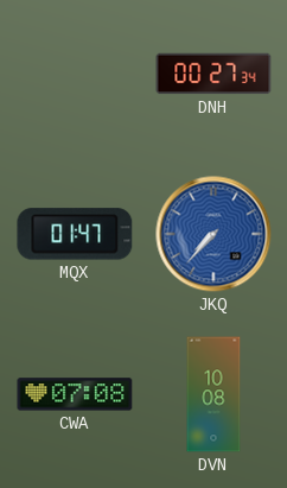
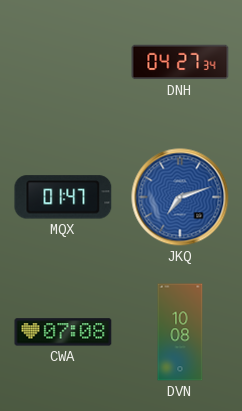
DNH: 00:27 -> 04:27 (180, 62)
JKQ: 7:37 -> 7:12 (180, 197)
